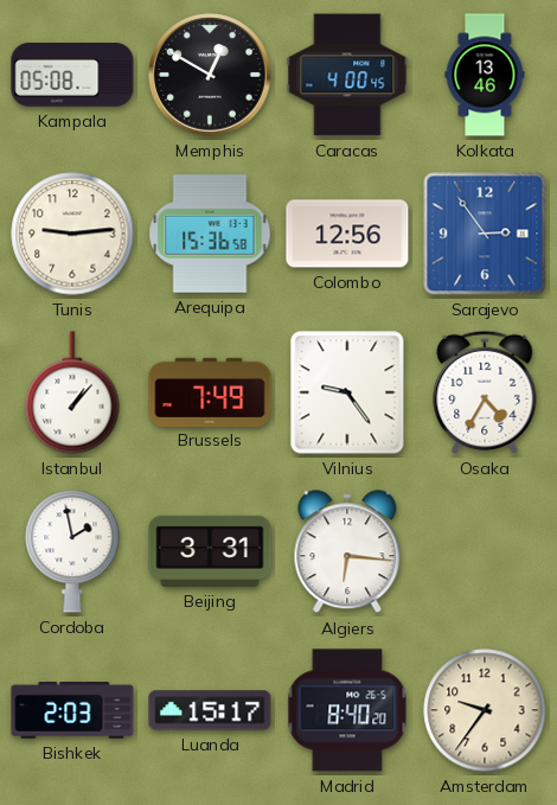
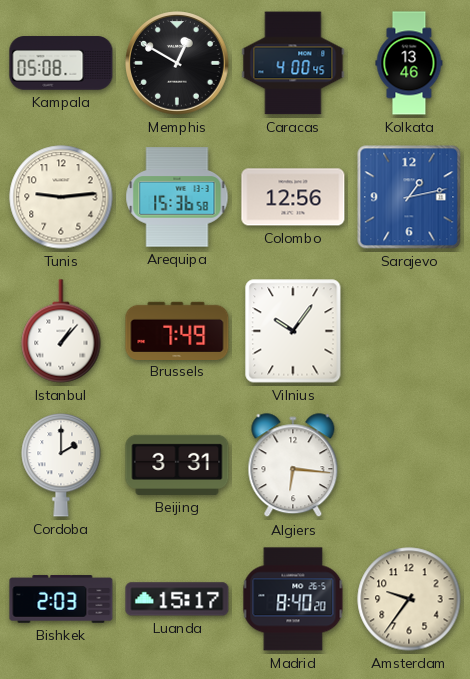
Sarajevo: 2:54 -> 1:13 (409, 197)
Vilnius: 9:24 -> 10:06 (293, 331)
Osaka: 4:35 -> none (485, 392)
Cordoba: 1:58 -> 2:00 (61, 466)
